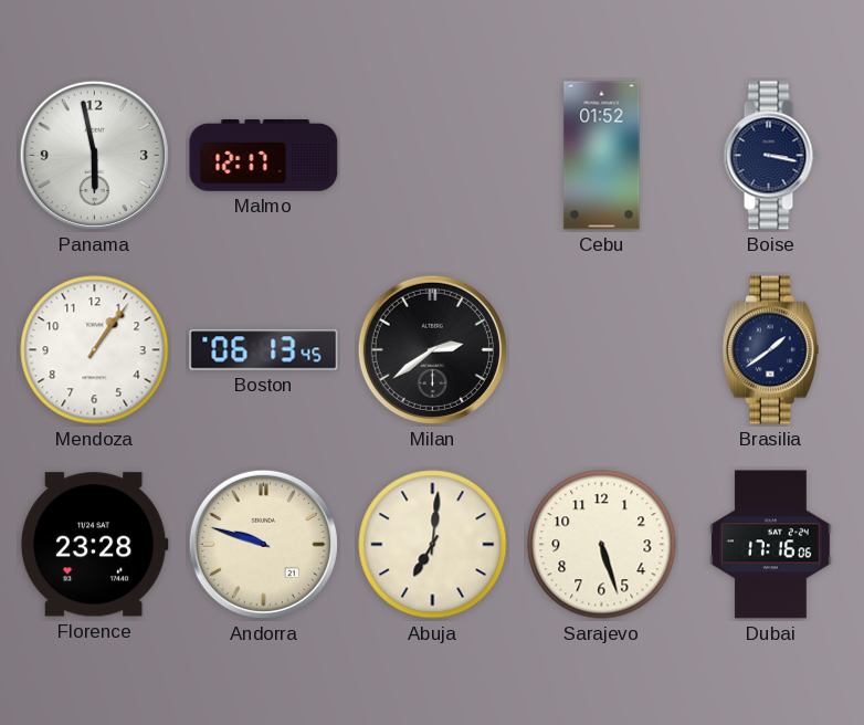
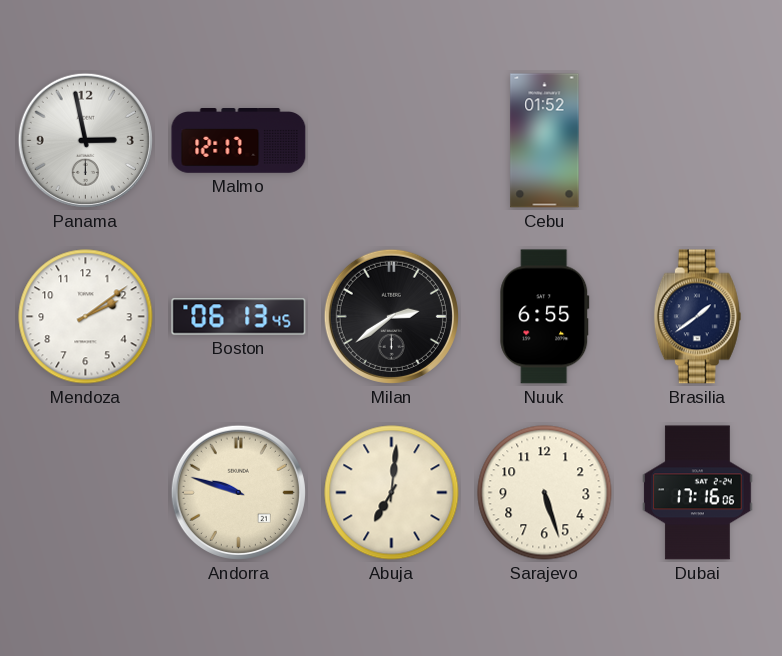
Panama: 5:58 -> 2:58 (85, 140)
Boise: 3:17 -> none (770, 156)
Mendoza: 1:06 -> 2:09 (86, 317)
Nuuk: none -> 6:55 (545, 317)
Florence: 23:28 -> none (94, 545)
